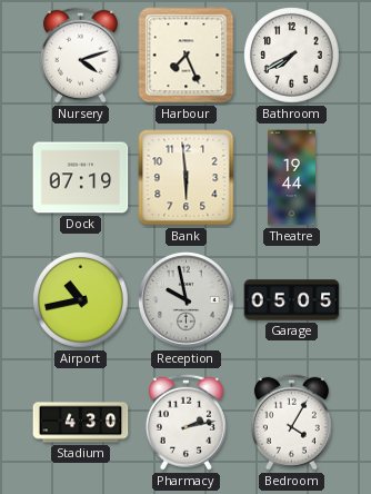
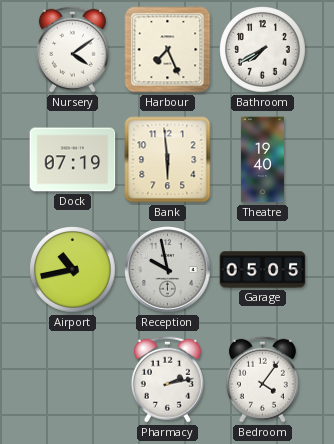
Nursery: 4:12 -> 4:09 (72, 49)
Theatre: 19:44 -> 19:40 (262, 160)
Stadium: 4:30 -> none (81, 423)
Bedroom: 4:05 -> 4:06 (262, 379)
